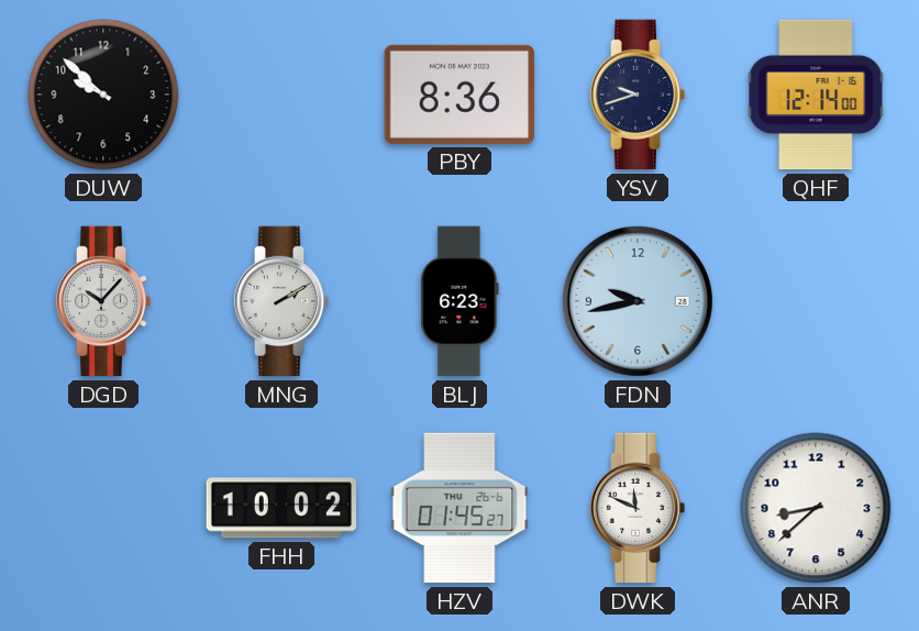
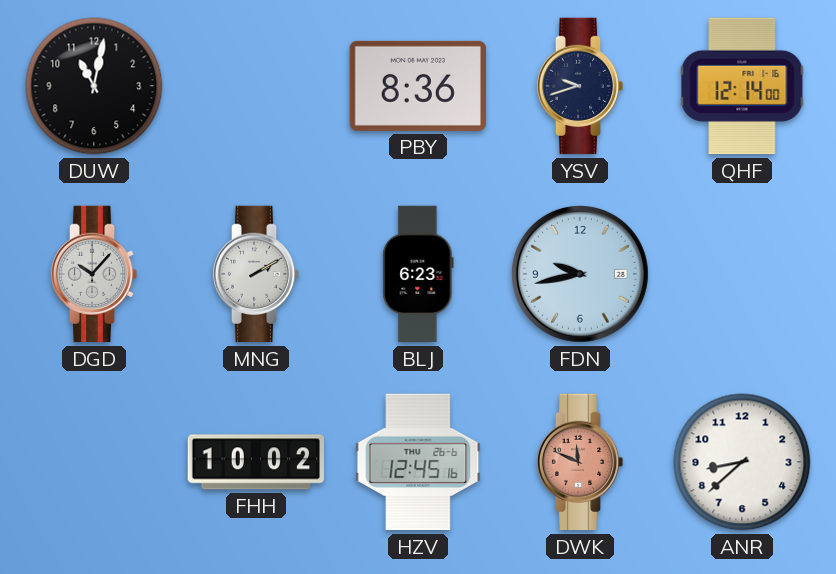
DUW: 9:52 -> 11:02 (94, 86)
HZV: 01:45 -> 12:45 (418, 462)
DWK dial: white -> salmon (580, 462)
